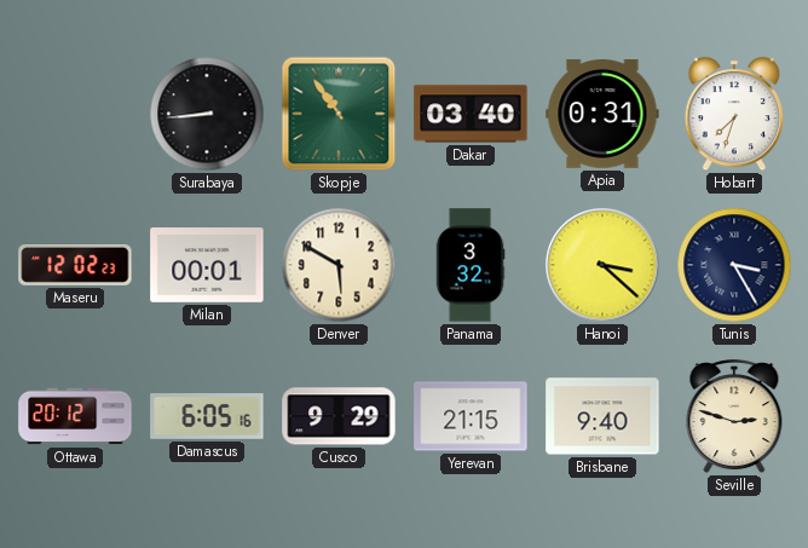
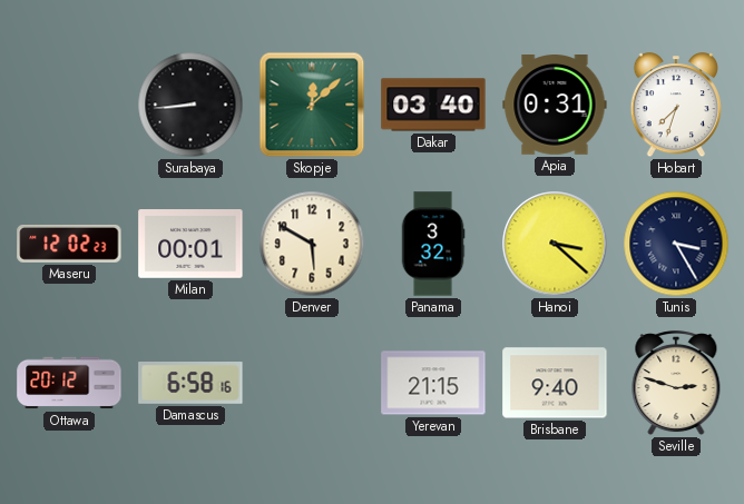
Skopje: 10:54 -> 12:08 (312, 105)
Damascus: 6:05 -> 6:58 (190, 384)
Cusco: 9:29 -> none (339, 416)
